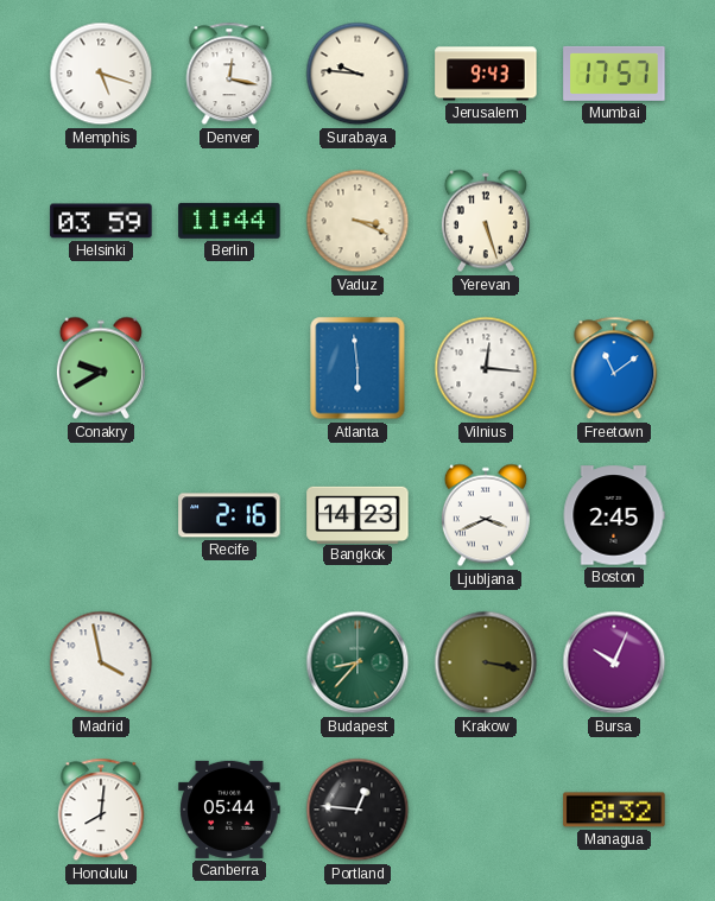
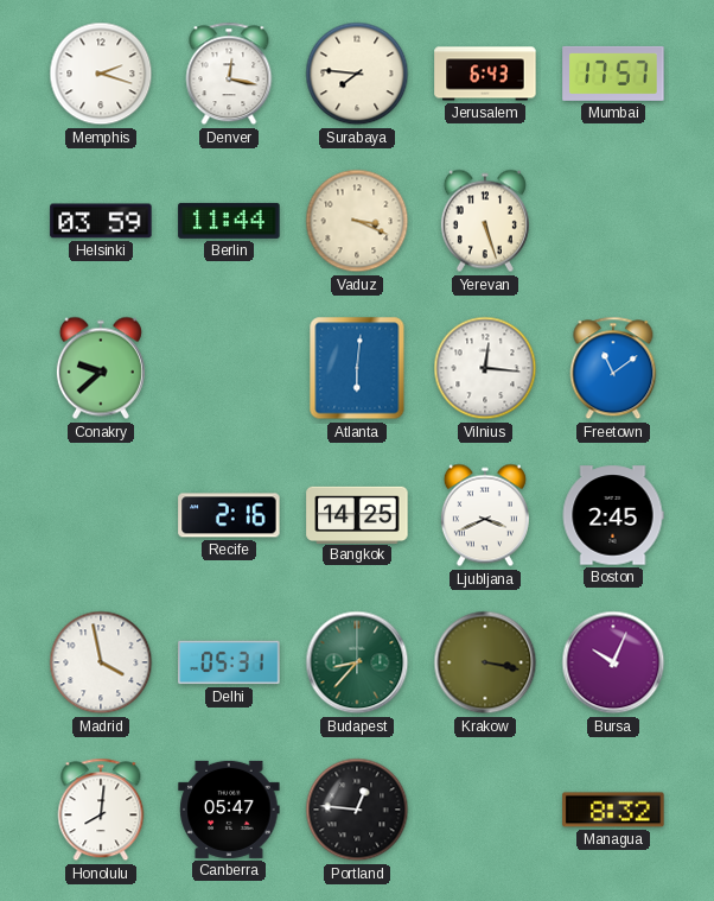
Memphis: 5:18 -> 2:18 (101, 74)
Surabaya: 9:46 -> 7:46 (357, 74)
Jerusalem: 9:43 -> 6:43 (485, 74)
Conakry: 9:40 -> 9:38 (101, 368)
Atlanta: 5:59 -> 6:01 (357, 368)
Bangkok: 14:23 -> 14:25 (357, 514)
Delhi: none -> 05:31 (229, 662)
Canberra: 05:44 -> 05:47 (229, 810)
